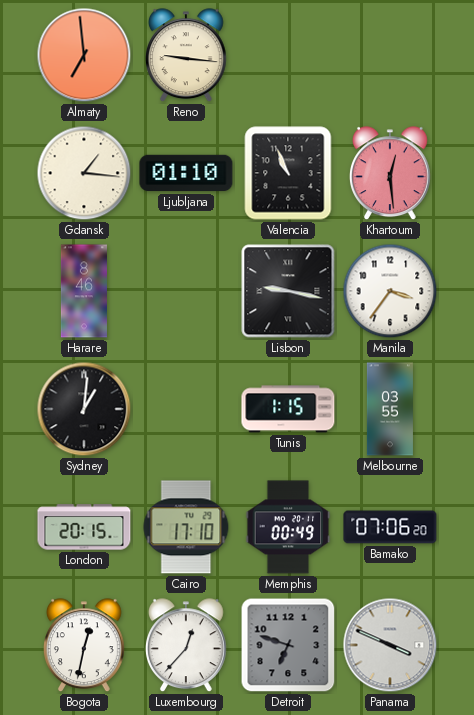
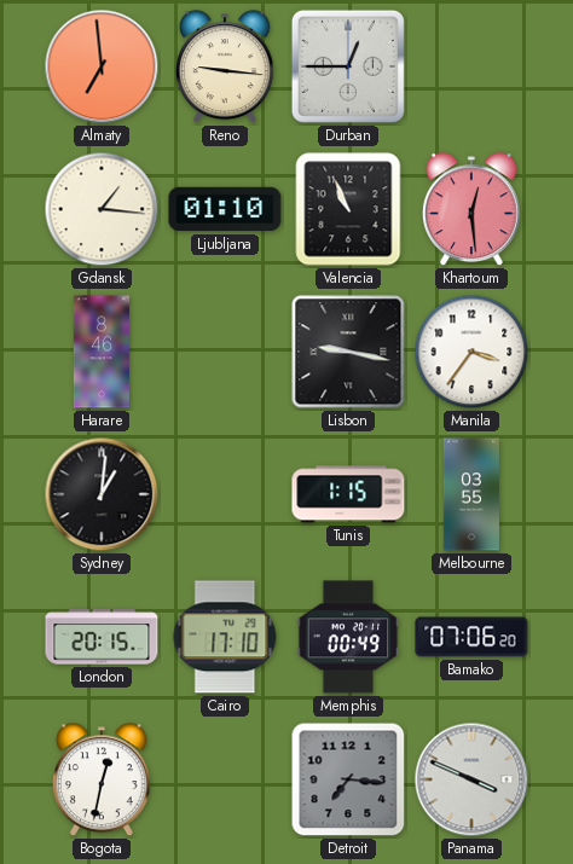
Durban: none -> 12:45 (348, 66)
Luxembourg: 12:37 -> none (187, 646)
Detroit: 6:48 -> 7:16 (348, 779)
